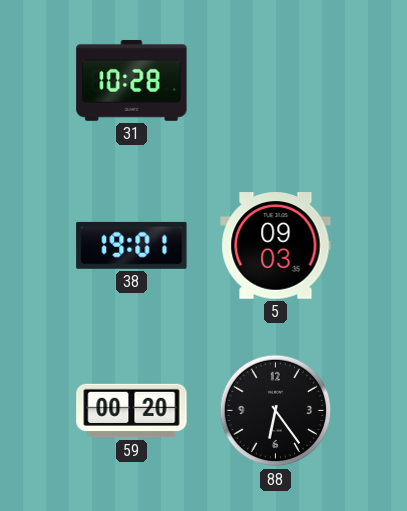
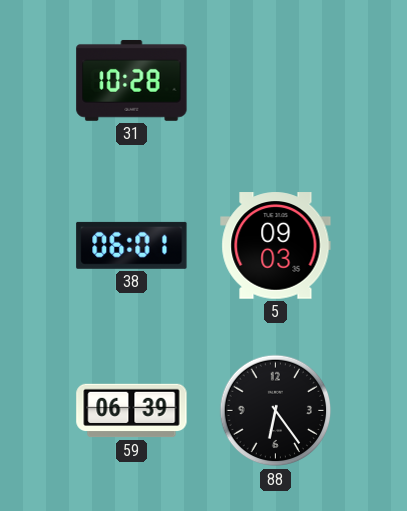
38: 19:01 -> 06:01 (132, 245)
59: 00:20 -> 06:39 (132, 411)
